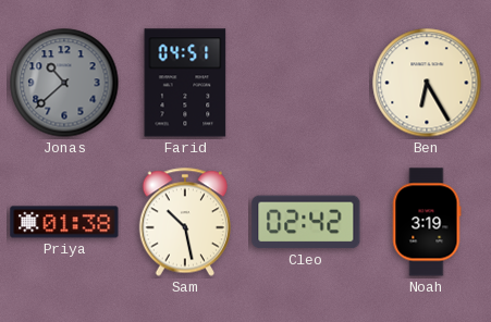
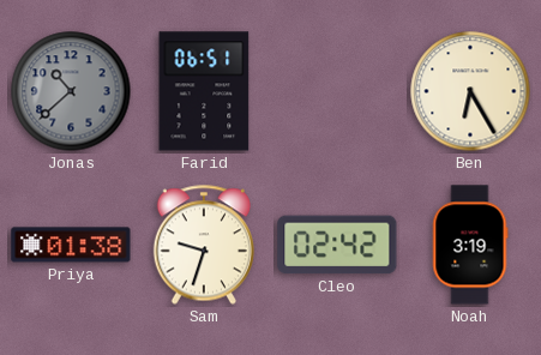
Farid: 04:51 -> 06:51 (204, 91)
Sam: 10:28 -> 9:33 (203, 245)
